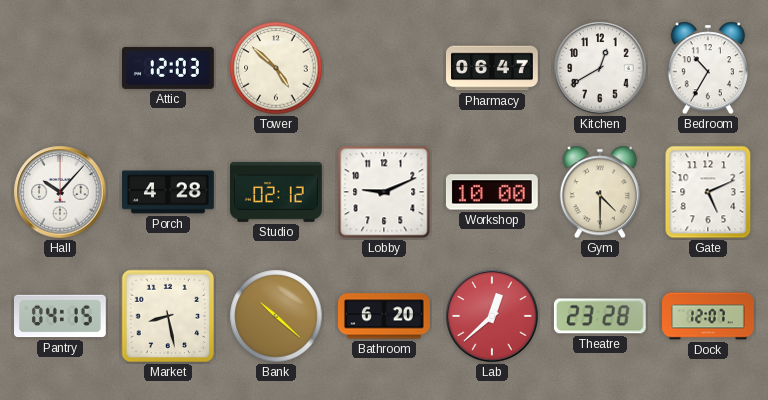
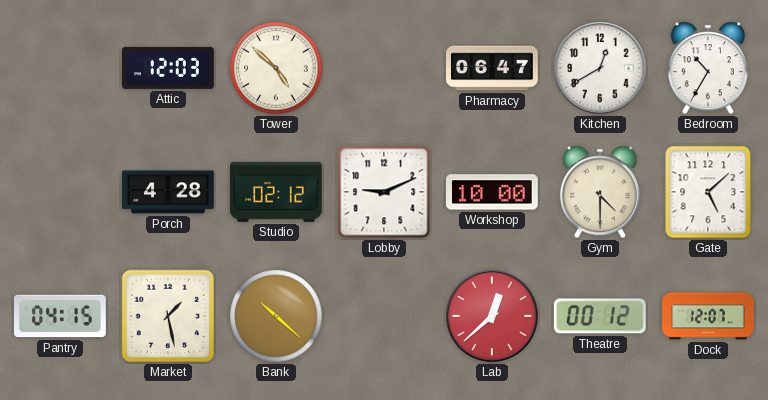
Hall: 10:07 -> none (60, 192)
Gate: 5:11 -> 5:08 (708, 192)
Market: 8:28 -> 1:28 (168, 316)
Bathroom: 6:20 -> none (385, 316)
Theatre: 23:28 -> 00:12 (600, 316)
